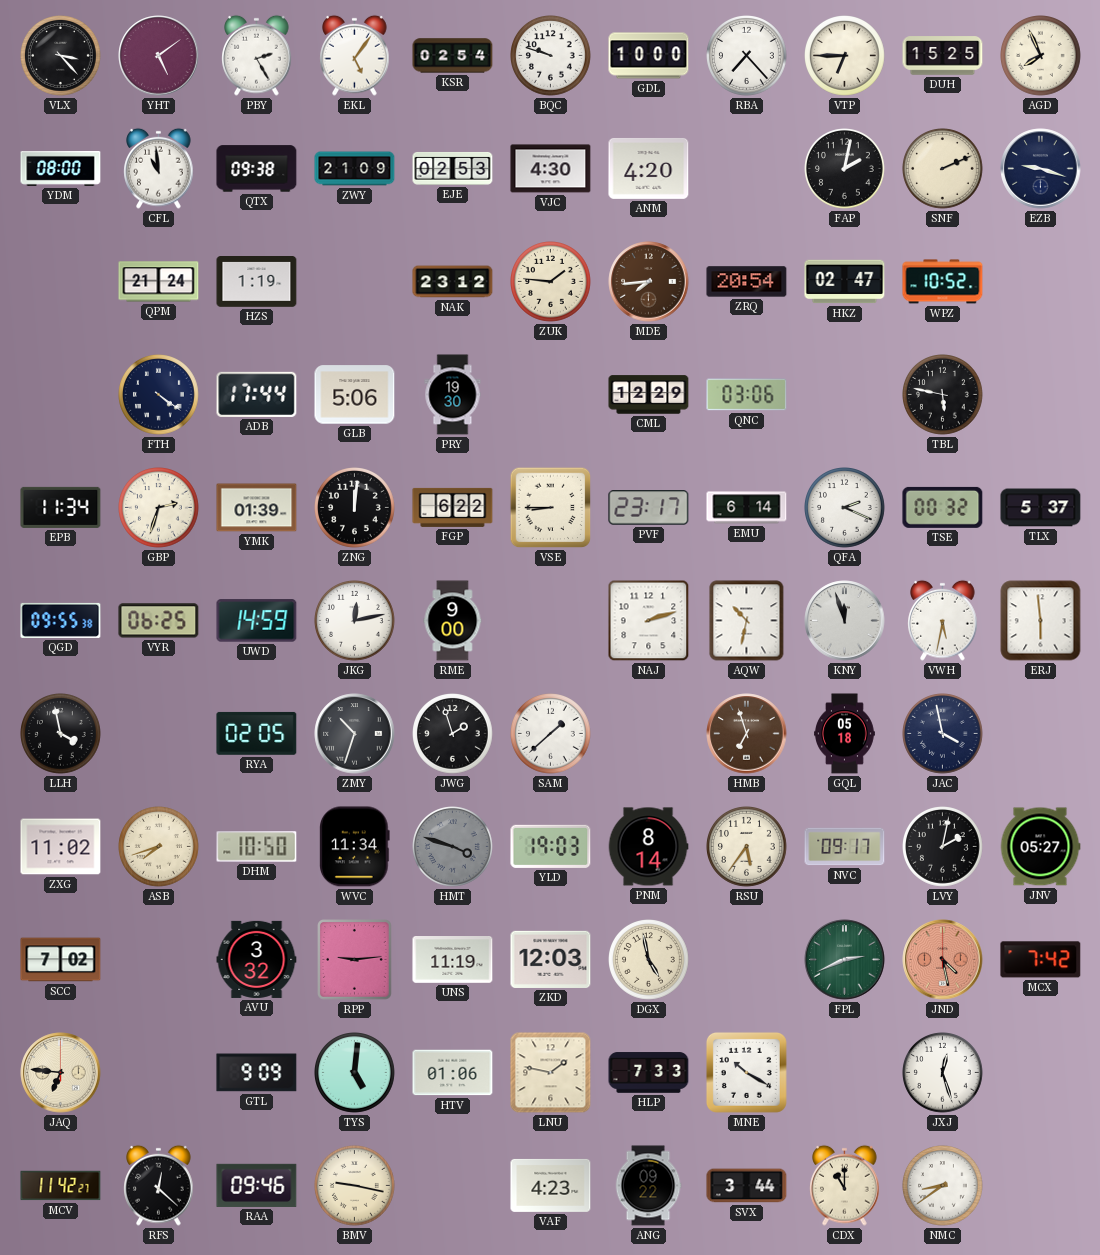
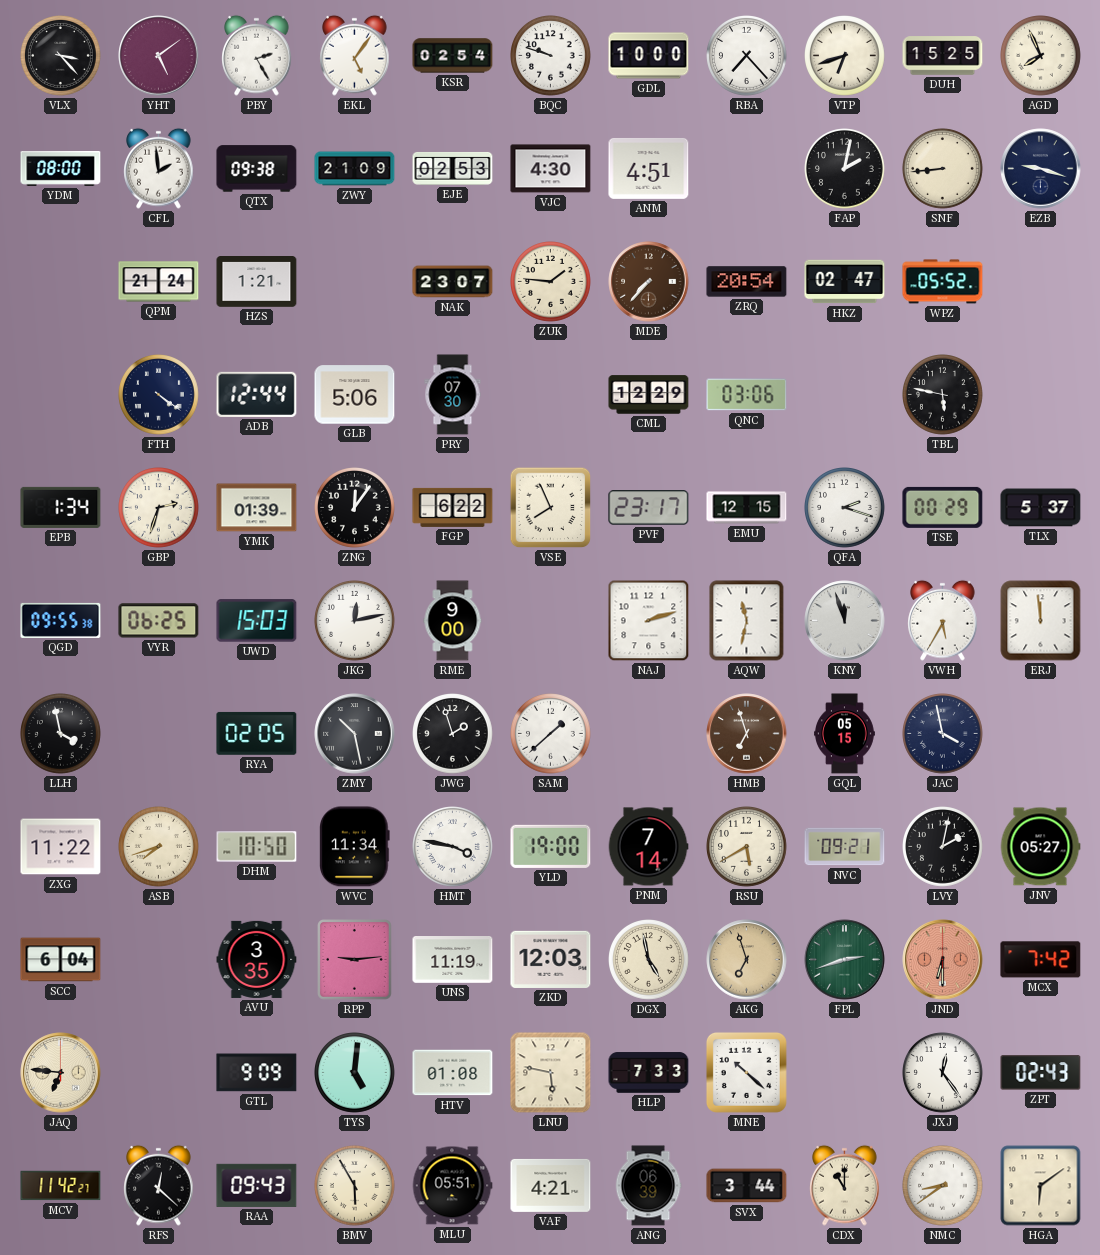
VTP: 6:45 -> 6:42 (845, 56)
CFL: 10:59 -> 1:59 (159, 168)
ANM: 4:20 -> 4:51 (649, 168)
SNF: 2:11 -> 8:44 (943, 169)
HZS: 1:19 -> 1:21 (257, 282)
NAK: 23:12 -> 23:07 (453, 282)
MDE: 7:44 -> 7:37 (649, 282)
WPZ: 10:52 -> 05:52 (943, 282)
ADB: 17:44 -> 12:44 (257, 394)
PRY: 19:30 -> 07:30 (453, 395)
EPB: 11:34 -> 1:34 (61, 507)
ZNG: 12:01 -> 12:06 (355, 508)
VSE: 8:45 -> 7:56 (551, 508)
EMU: 6:14 -> 12:15 (747, 508)
QFA: 2:19 -> 2:18 (845, 508)
TSE: 00:32 -> 00:29 (943, 507)
UWD: 14:59 -> 15:03 (257, 621)
AQW: 10:32 -> 11:32 (747, 621)
VWH: 5:32 -> 5:35 (943, 620)
ERJ: 5:59 -> 11:59 (1041, 621)
ZMY: 10:33 -> 10:28 (355, 734)
GQL: 05:18 -> 05:15 (845, 734)
ZXG: 11:02 -> 11:22 (61, 847)
HMT: 3:48 -> 3:47 (453, 847)
HMT dial: grey -> white (453, 847)
YLD: 19:03 -> 19:00 (551, 846)
PNM: 8:14 -> 7:14 (648, 847)
RSU: 5:36 -> 5:40 (747, 847)
NVC: 09:17 -> 09:21 (845, 847)
SCC: 7:02 -> 6:04 (61, 960)
AVU: 3:32 -> 3:35 (257, 959)
AKG: none -> 6:57 (747, 960)
FPL: 2:41 -> 2:42 (845, 960)
JND: 4:28 -> 6:30 (943, 960)
HTV: 01:06 -> 01:08 (453, 1073)
LNU: 1:47 -> 5:47 (551, 1073)
MNE: 10:20 -> 10:22 (746, 1072)
JXJ: 12:27 -> 12:24 (943, 1073)
ZPT: none -> 02:43 (1041, 1073)
RAA: 09:46 -> 09:43 (257, 1185)
BMV: 9:17 -> 5:55 (355, 1186)
MLU: none -> 05:51 (452, 1186)
VAF: 4:23 -> 4:21 (551, 1185)
ANG: 09:22 -> 06:39 (648, 1186)
HGA: none -> 6:09 (1041, 1186)
